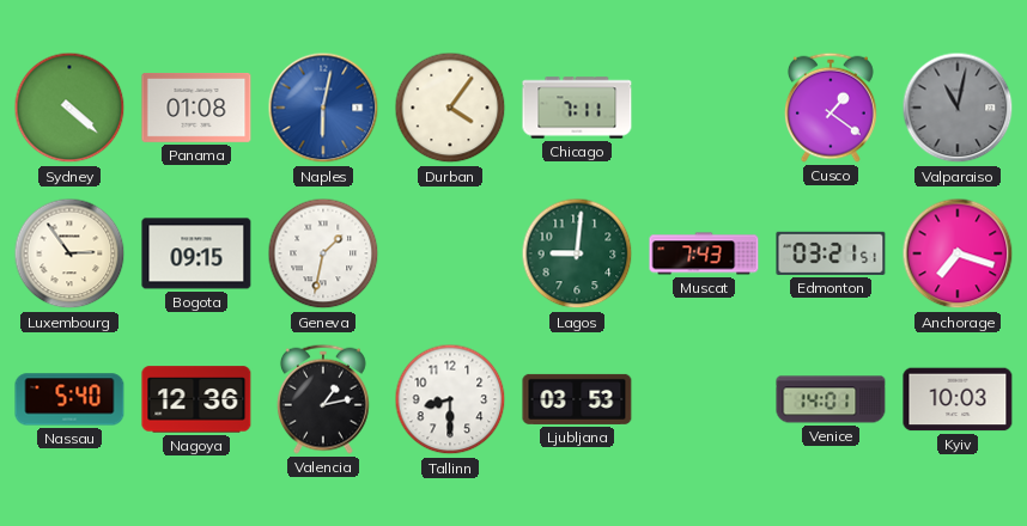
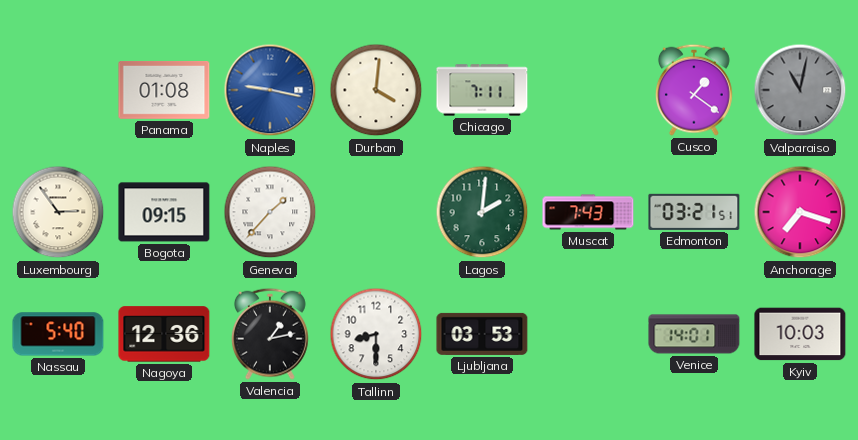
Sydney: 4:22 -> none (69, 108)
Naples: 6:02 -> 9:17 (270, 90)
Durban: 4:06 -> 4:01 (376, 90)
Geneva: 1:32 -> 1:37 (270, 212)
Lagos: 9:01 -> 2:01 (482, 212)
